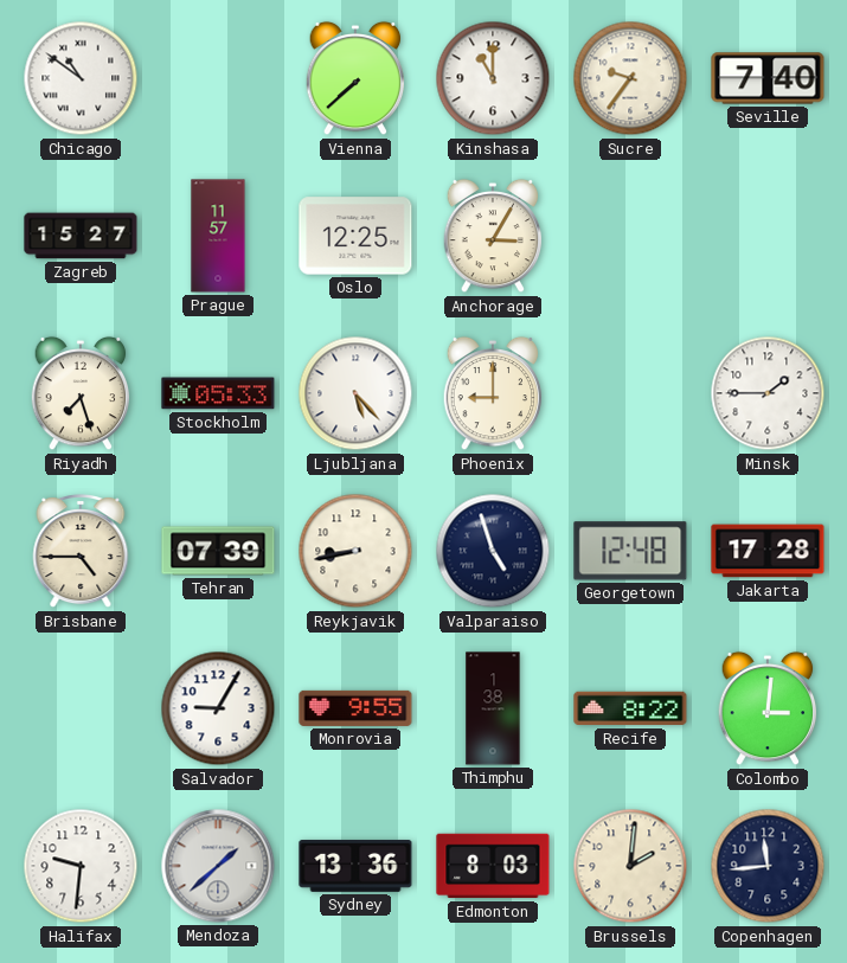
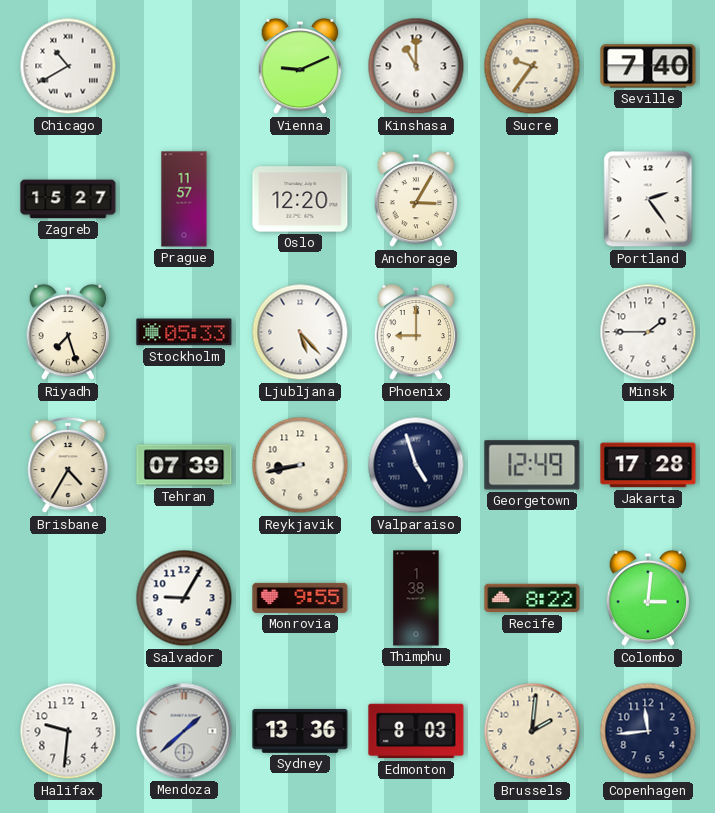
Chicago: 10:51 -> 10:40 (68, 66)
Vienna: 7:38 -> 9:11 (300, 66)
Oslo: 12:25 -> 12:20 (300, 199)
Portland: none -> 2:24 (648, 199)
Brisbane: 4:45 -> 4:35 (68, 465)
Georgetown: 12:48 -> 12:49 (532, 465)
